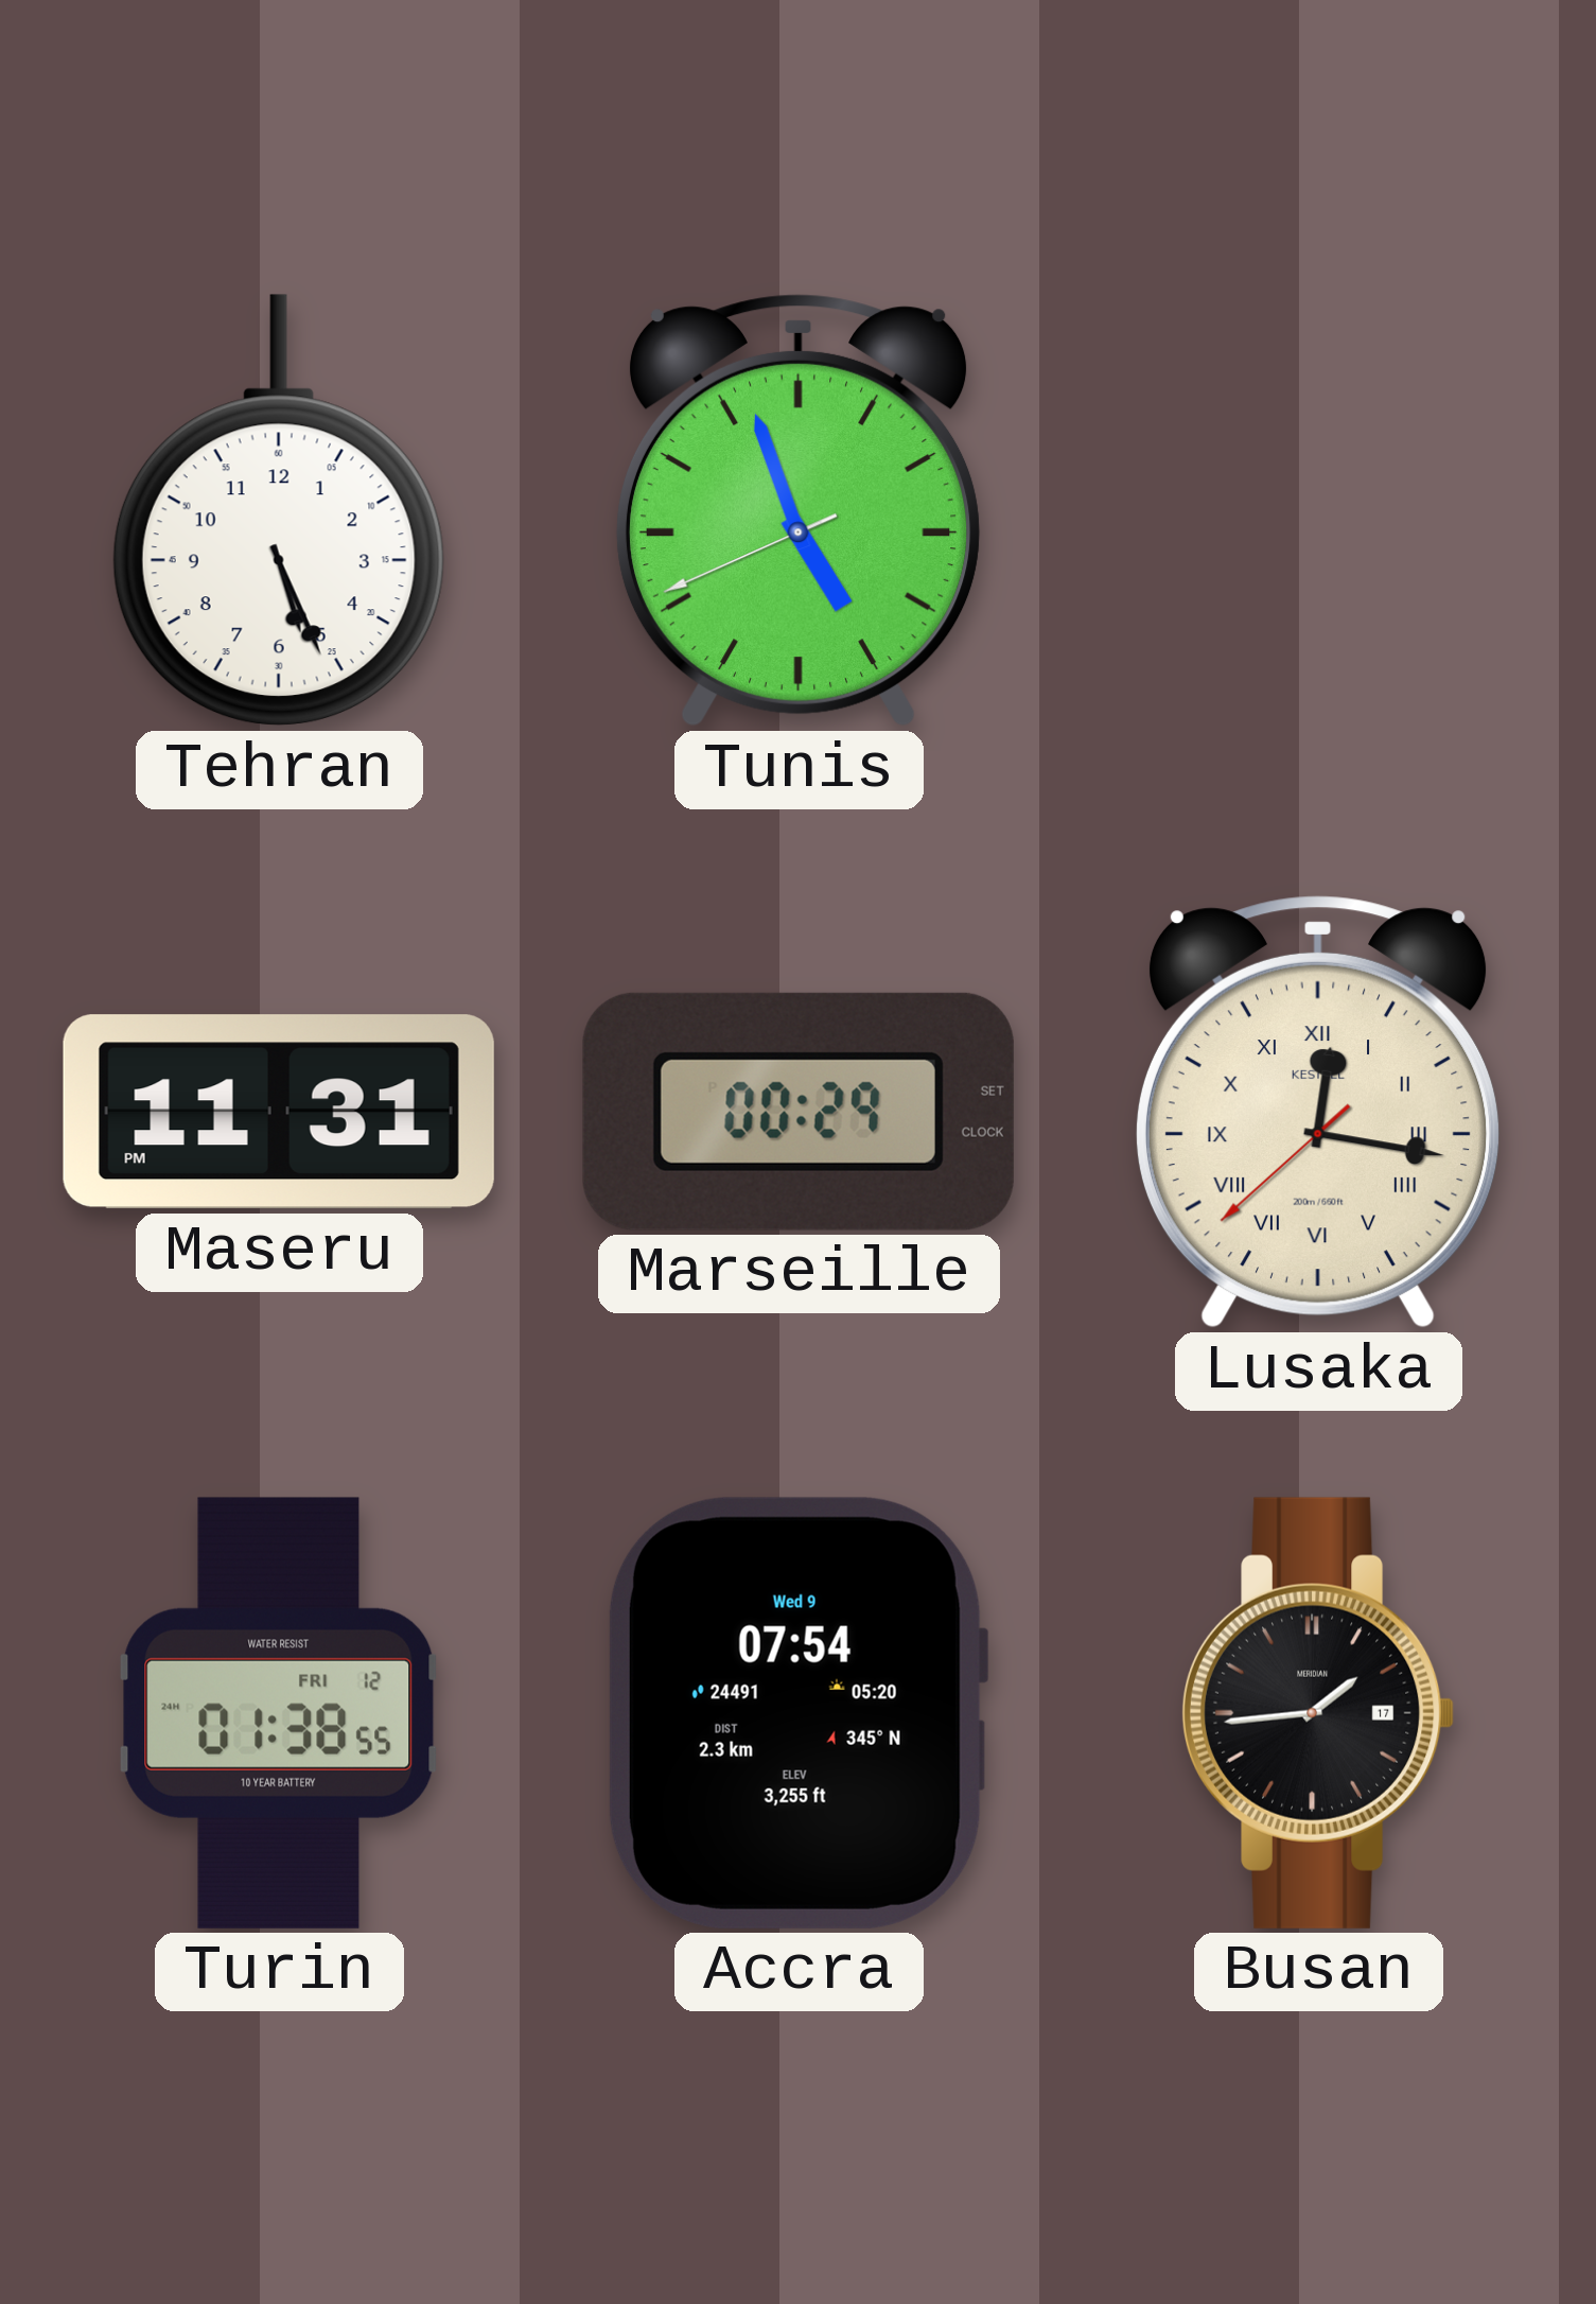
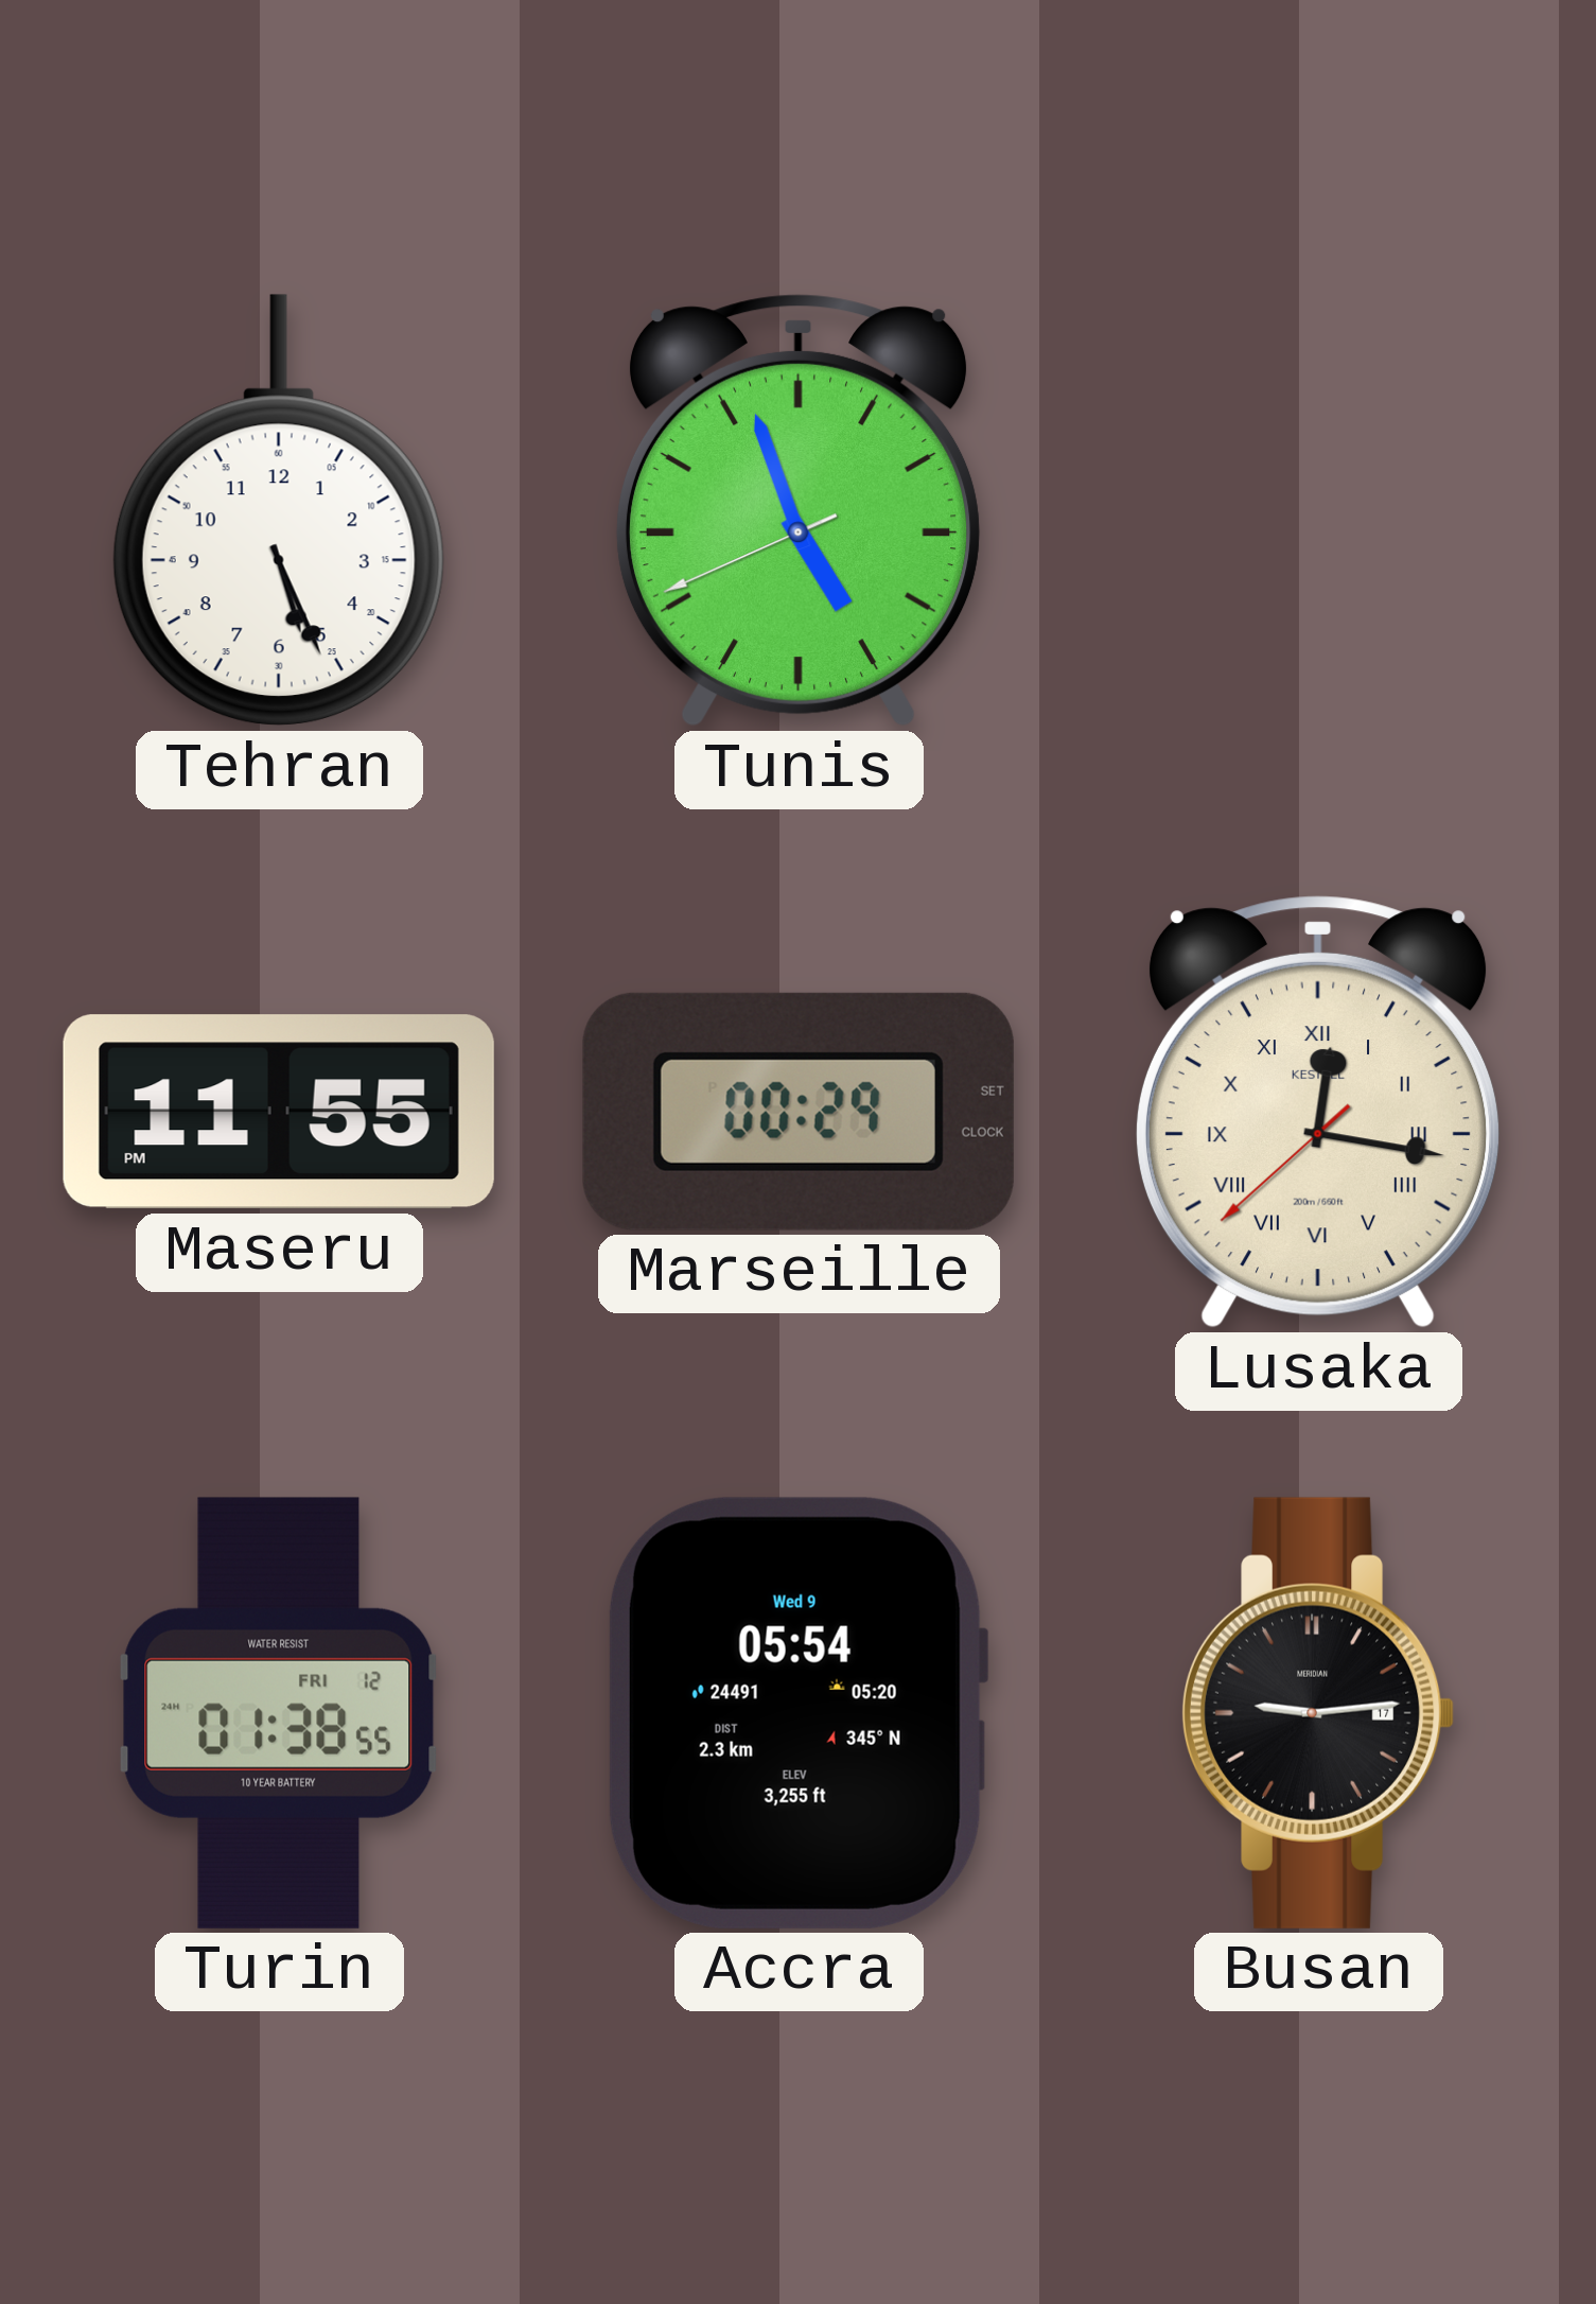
Maseru: 11:31 -> 11:55 (279, 1112)
Accra: 07:54 -> 05:54 (797, 1713)
Busan: 1:44 -> 9:14 (1318, 1713)
